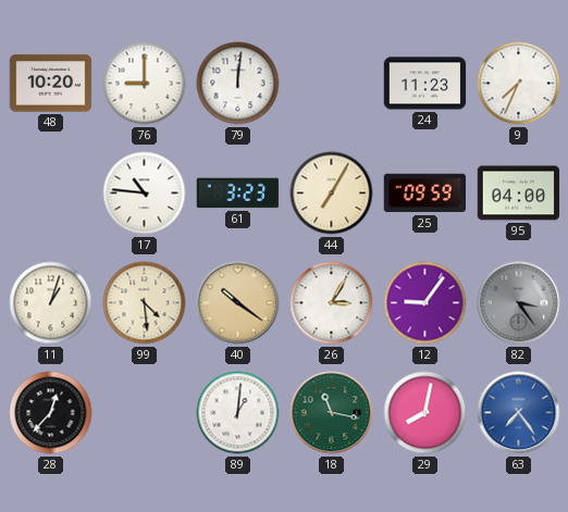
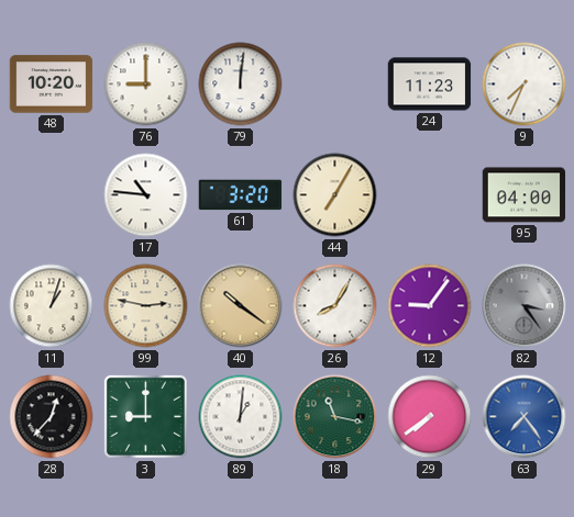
61: 3:23 -> 3:20 (241, 195)
25: 09:59 -> none (425, 193)
99: 4:29 -> 2:47 (146, 306)
26: 3:05 -> 8:05 (335, 306)
3: none -> 9:00 (145, 416)
29: 8:02 -> 7:39 (430, 417)
